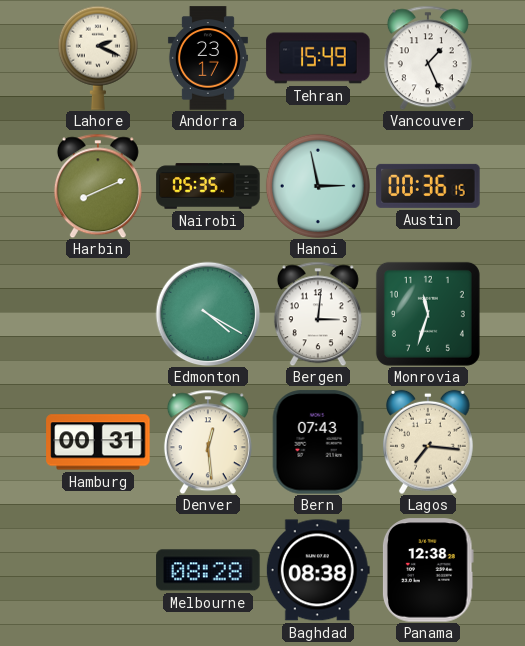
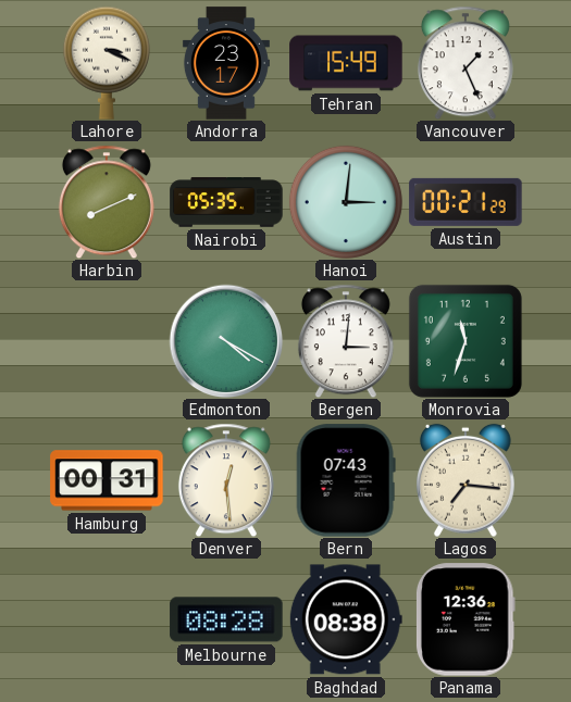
Lahore: 2:19 -> 3:19 (107, 63)
Hanoi: 2:58 -> 3:01 (346, 202)
Austin: 00:36 -> 00:21 (466, 202)
Panama: 12:38 -> 12:36 (466, 619)
